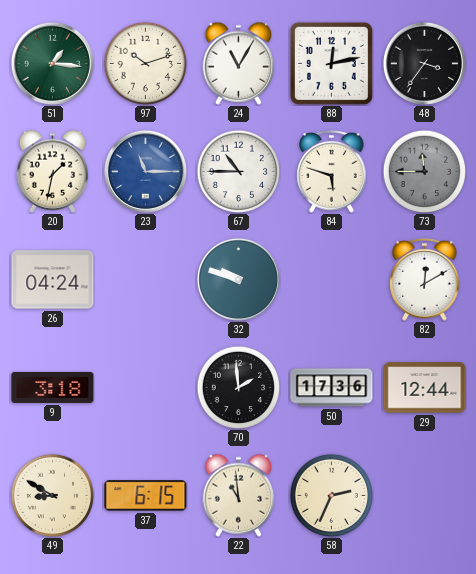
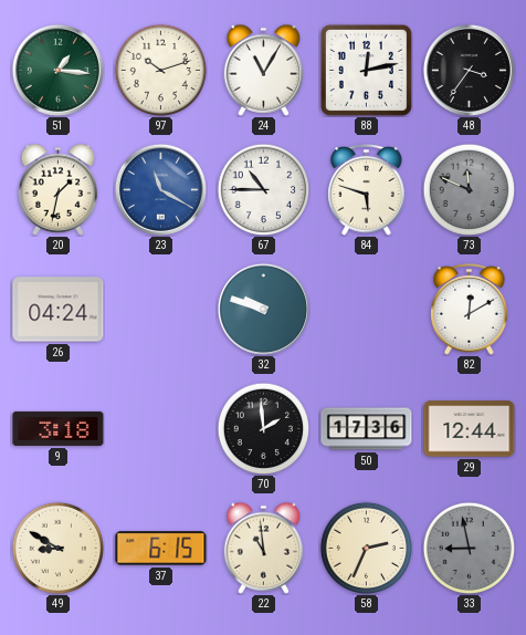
23: 11:15 -> 11:20 (160, 189)
73: 11:45 -> 11:49 (469, 189)
33: none -> 8:58 (469, 548)
